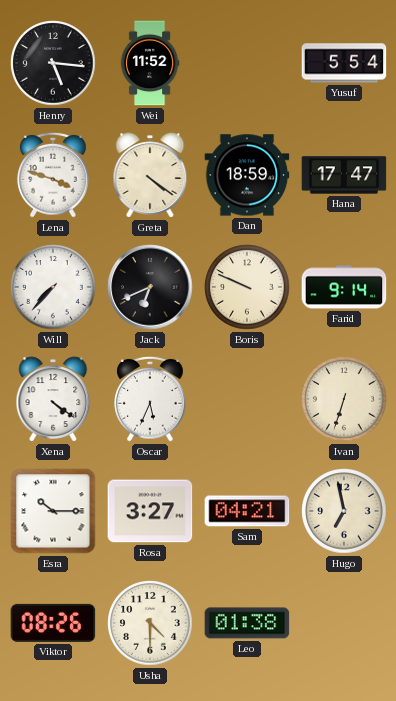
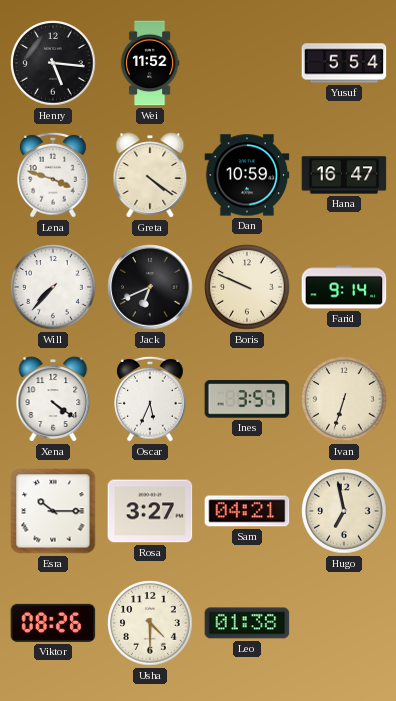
Dan: 18:59 -> 10:59 (247, 175)
Hana: 17:47 -> 16:47 (344, 175)
Ines: none -> 3:57 (247, 399)
